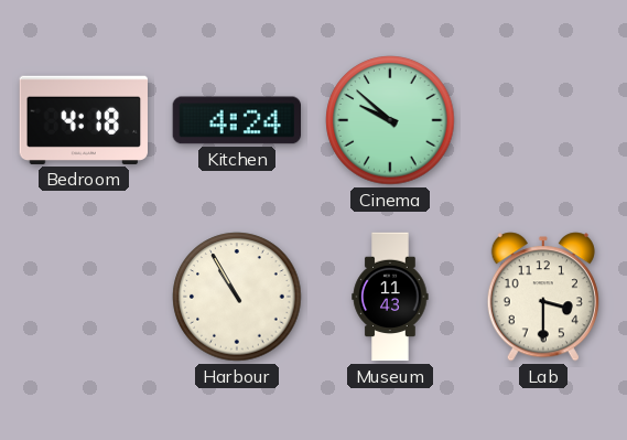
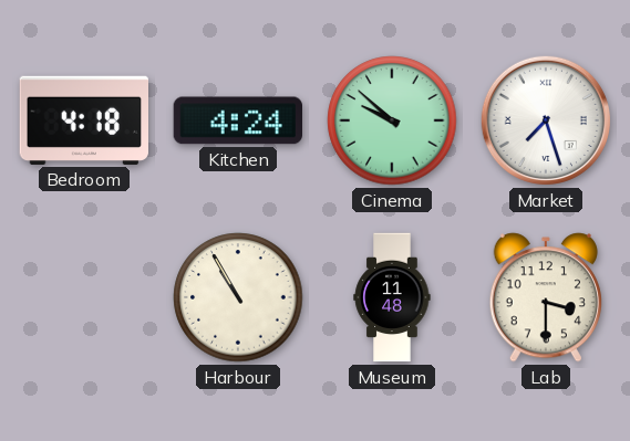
Market: none -> 7:27 (546, 120)
Museum: 11:43 -> 11:48 (392, 297)
